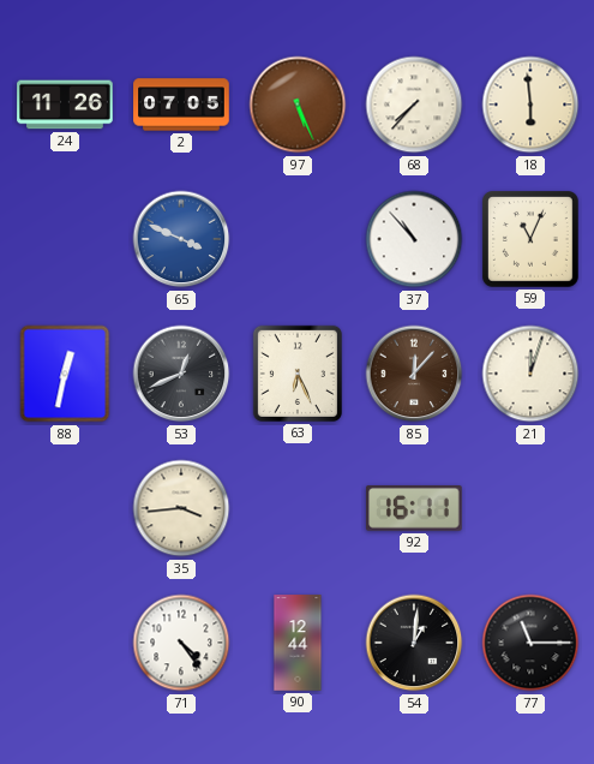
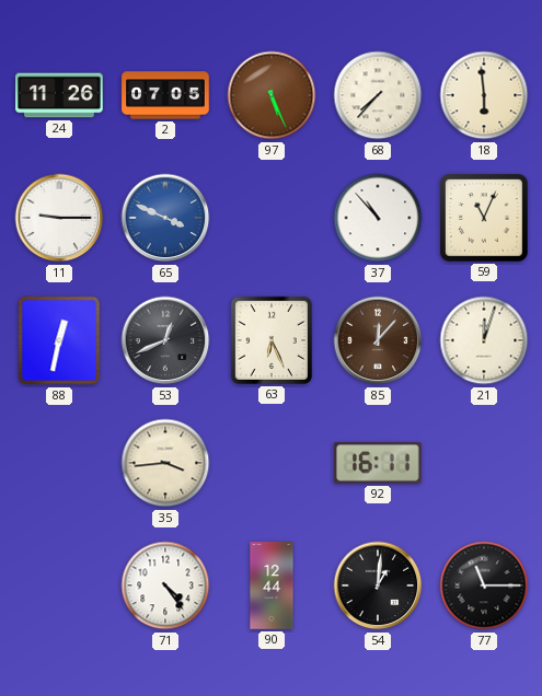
11: none -> 9:15 (59, 218)
